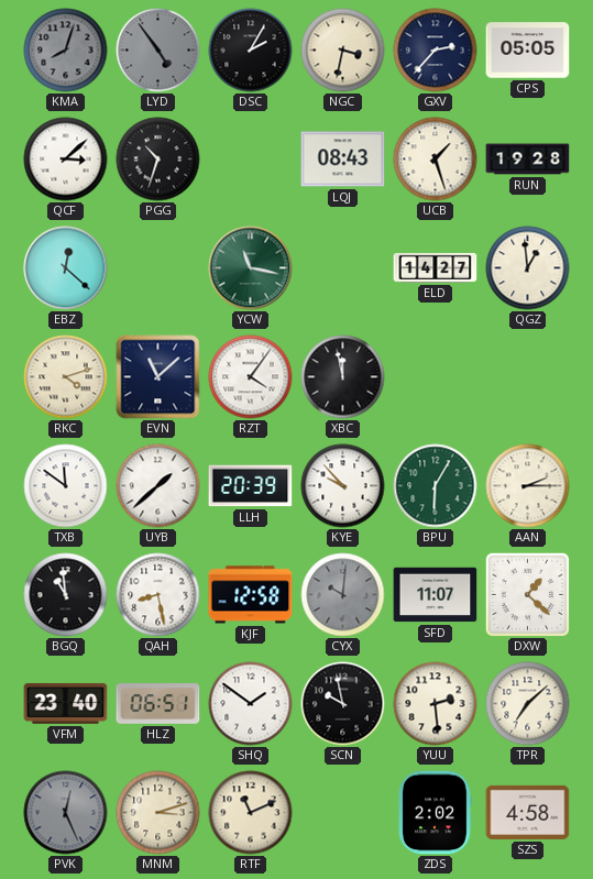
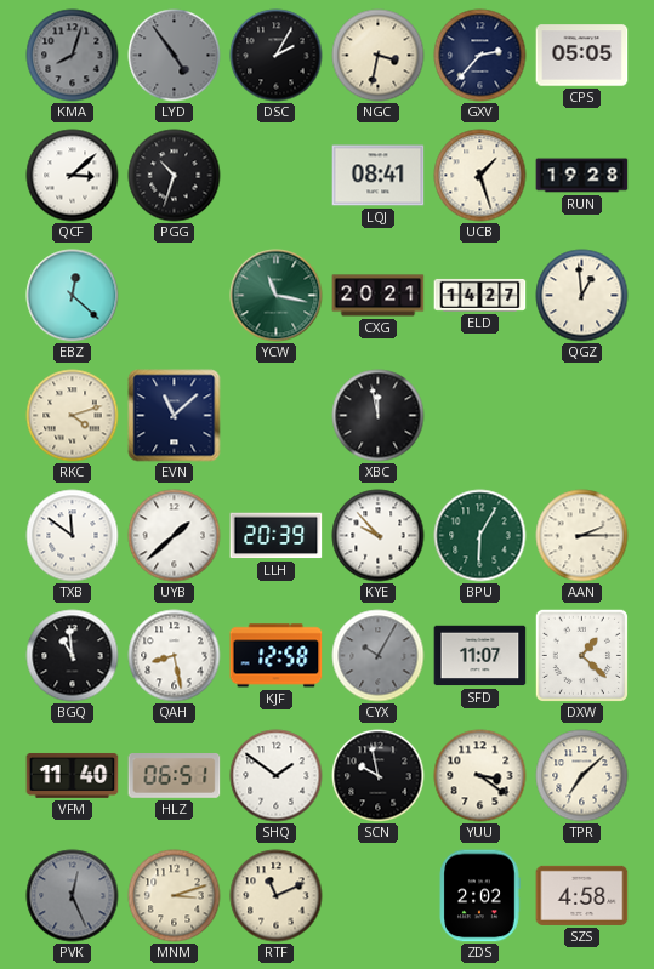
LQJ: 08:43 -> 08:41 (379, 176)
CXG: none -> 20:21 (379, 296)
RZT: 4:06 -> none (251, 377)
CYX: 10:01 -> 10:05 (379, 656)
VFM: 23:40 -> 11:40 (73, 775)
YUU: 2:29 -> 3:21 (480, 776)
